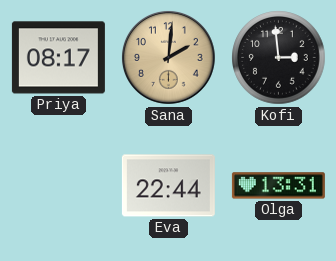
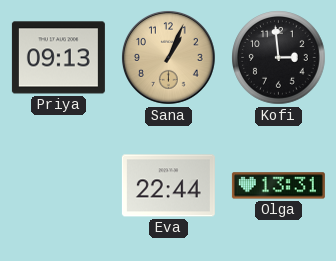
Priya: 08:17 -> 09:13 (58, 58)
Sana: 2:01 -> 1:04 (168, 57)
